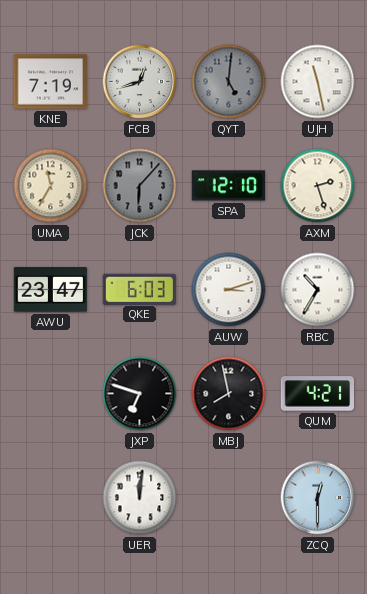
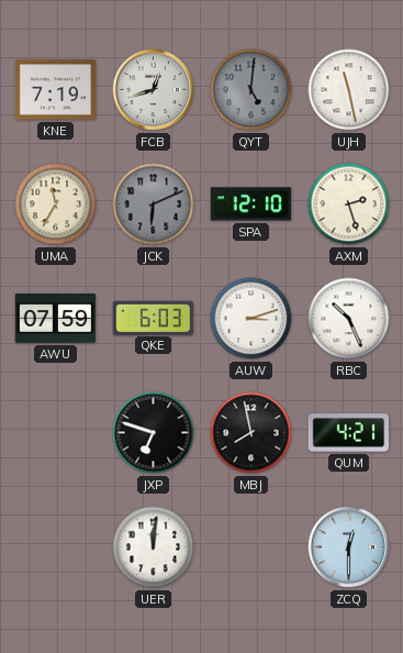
JCK: 6:07 -> 6:11 (154, 204)
AWU: 23:47 -> 07:59 (56, 319)
RBC: 10:35 -> 10:26 (349, 319)
